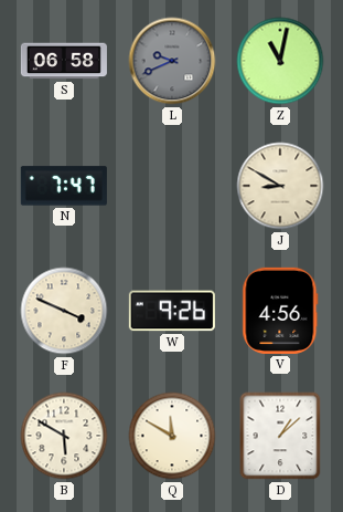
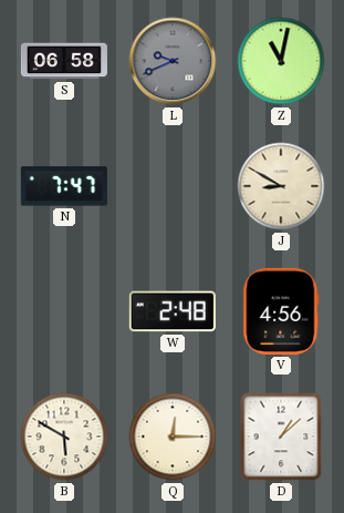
F: 3:49 -> none (64, 311)
W: 9:26 -> 2:48 (173, 311)
Q: 11:50 -> 12:15 (173, 437)
